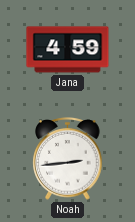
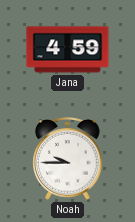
Noah: 2:44 -> 9:45 (68, 159)
